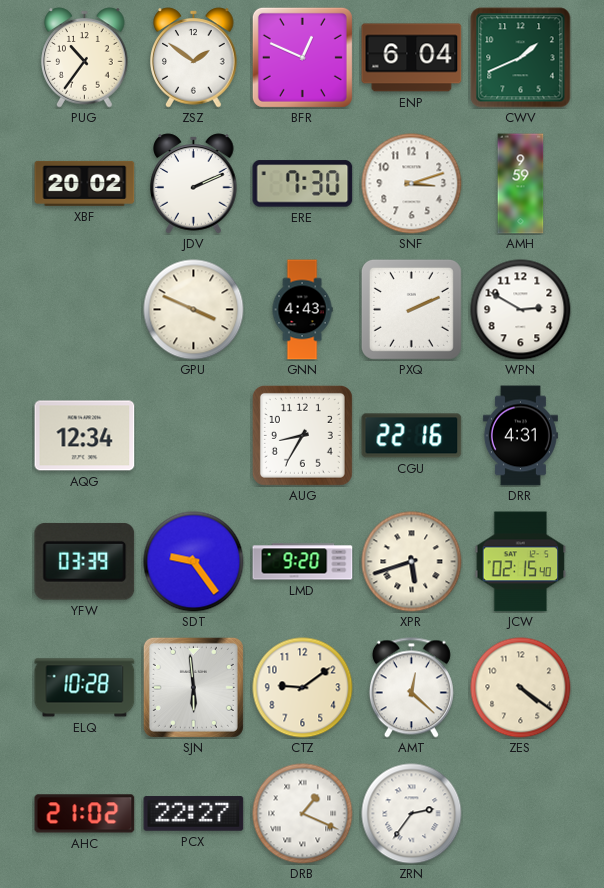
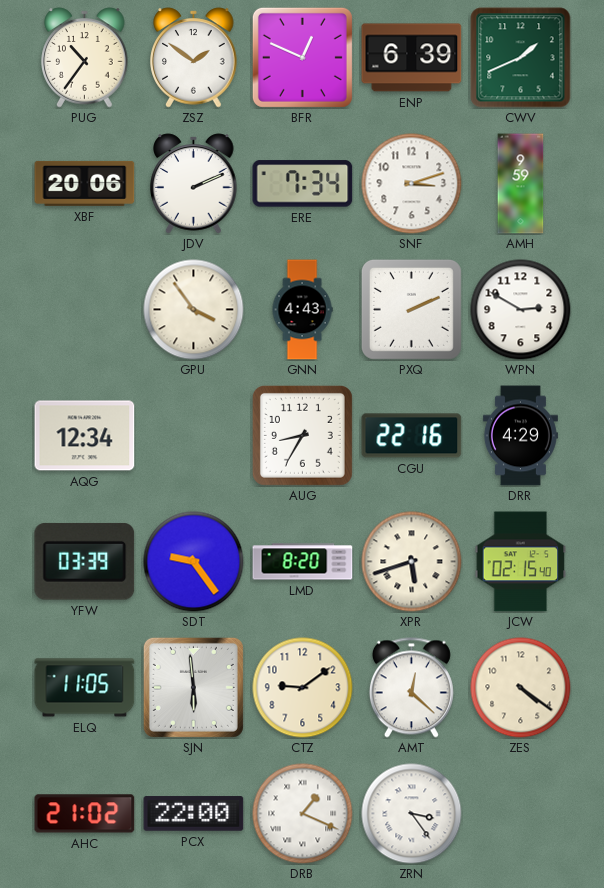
ENP: 6:04 -> 6:39 (412, 58)
XBF: 20:02 -> 20:06 (85, 183)
ERE: 7:30 -> 7:34 (303, 184)
GPU: 3:49 -> 3:54 (194, 310)
DRR: 4:31 -> 4:29 (520, 436)
LMD: 9:20 -> 8:20 (303, 562)
ELQ: 10:28 -> 11:05 (85, 688)
PCX: 22:27 -> 22:00 (194, 814)
ZRN: 2:36 -> 3:24 (412, 814)
